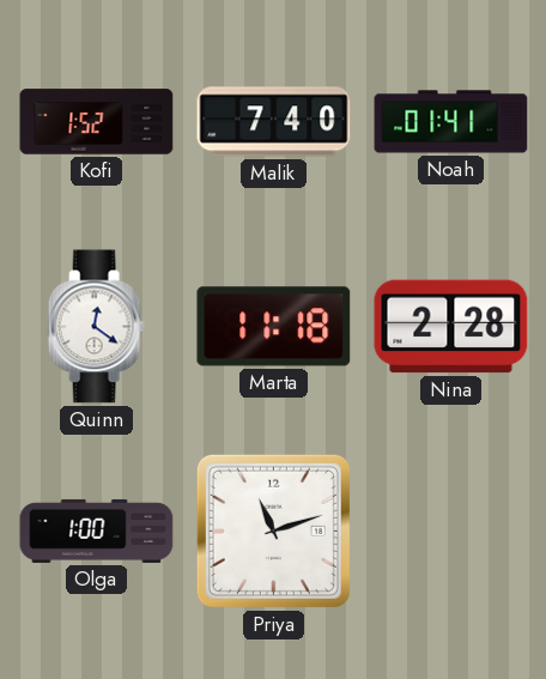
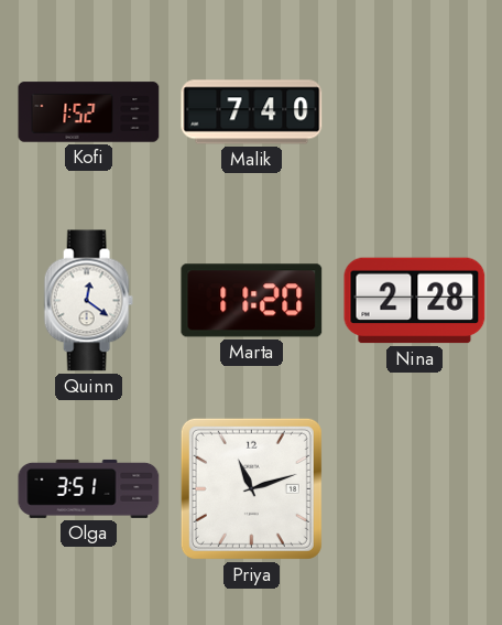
Noah: 01:41 -> none (451, 122)
Marta: 11:18 -> 11:20 (252, 301)
Olga: 1:00 -> 3:51 (89, 488)
